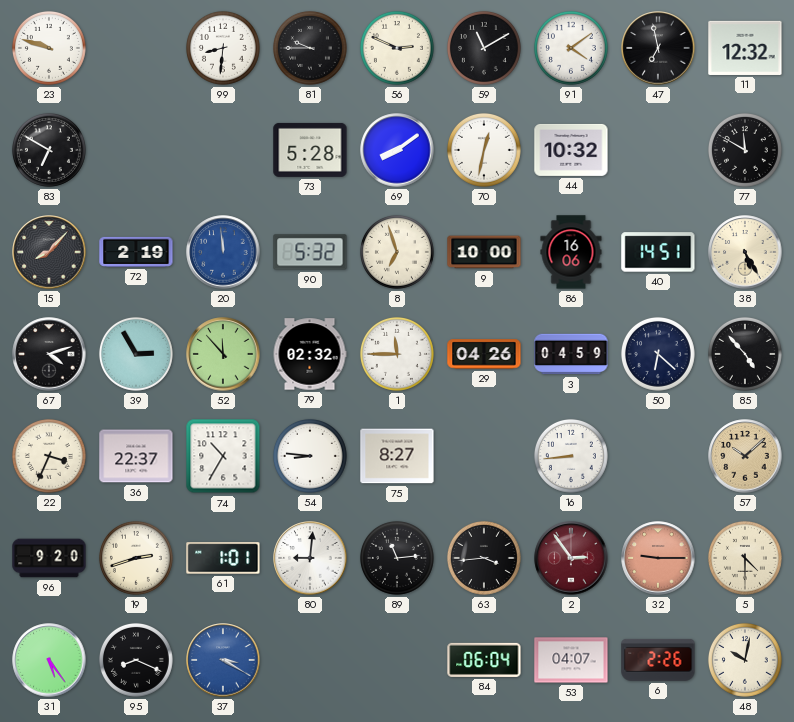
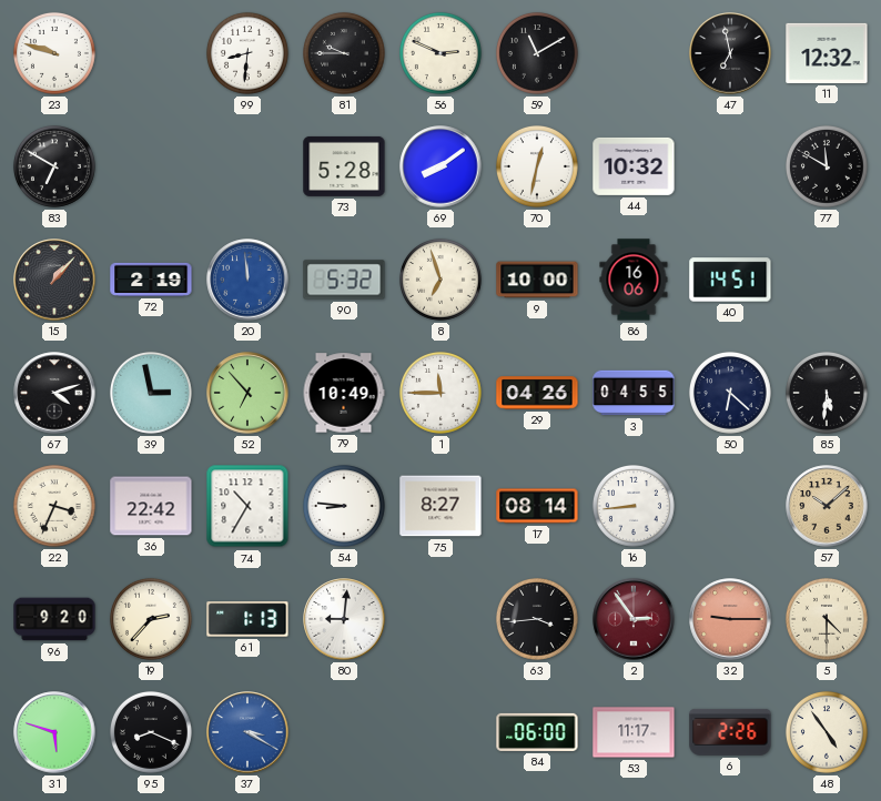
91: 4:09 -> none (571, 48)
15: 8:07 -> 1:07 (54, 280)
38: 5:25 -> none (745, 252)
39: 2:55 -> 2:58 (151, 393)
52: 11:53 -> 6:53 (247, 393)
79: 02:32 -> 10:49 (344, 393)
3: 04:59 -> 04:55 (634, 393)
85: 4:53 -> 5:31 (827, 393)
36: 22:37 -> 22:42 (151, 506)
17: none -> 08:14 (537, 506)
19: 2:42 -> 2:37 (151, 619)
61: 1:01 -> 1:13 (247, 619)
89: 11:14 -> none (397, 558)
31: 5:24 -> 5:48 (54, 732)
84: 06:04 -> 06:00 (537, 732)
53: 04:07 -> 11:17 (634, 732)
48: 10:02 -> 4:54 (827, 732)
